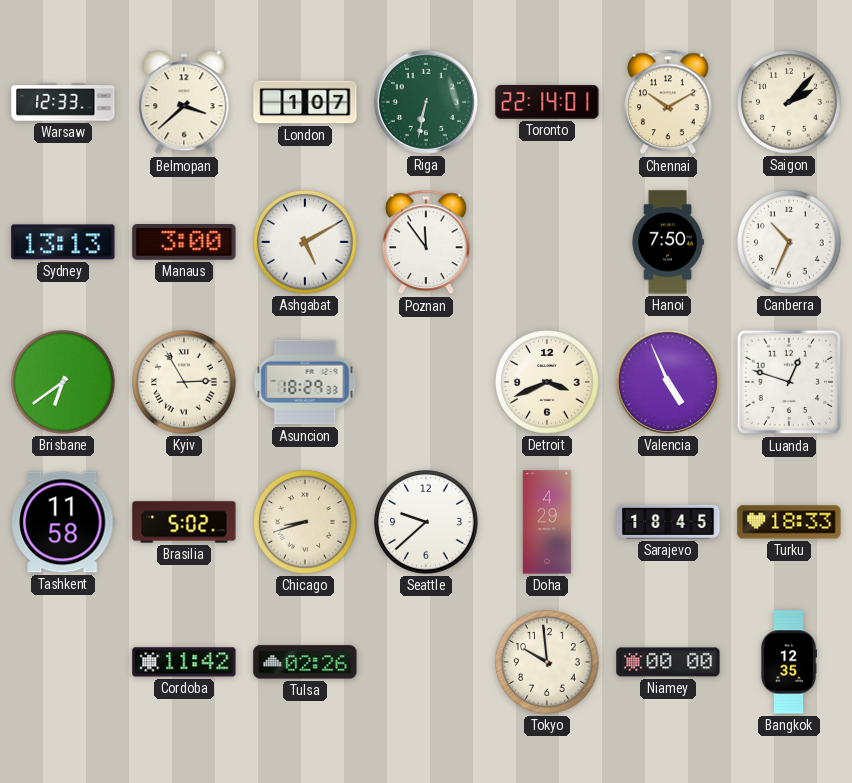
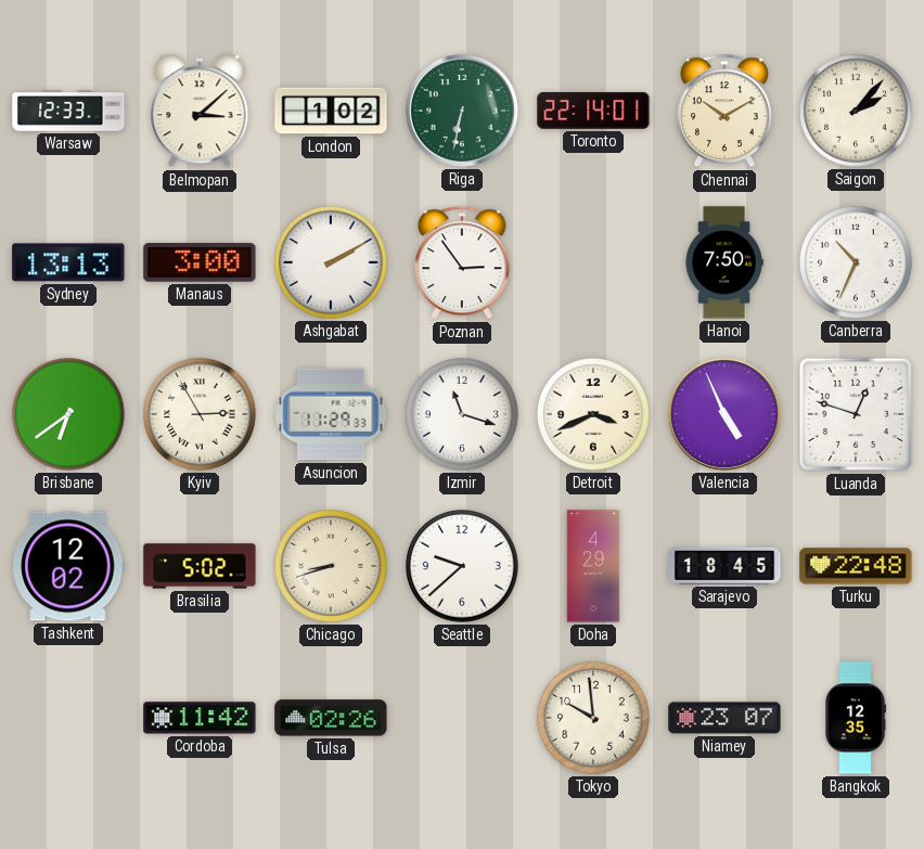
Belmopan: 3:38 -> 3:08 (200, 112)
London: 1:07 -> 1:02 (331, 111)
Ashgabat: 5:10 -> 2:10 (332, 263)
Poznan: 11:54 -> 2:54 (463, 262)
Asuncion: 18:29 -> 11:29 (331, 414)
Izmir: none -> 11:18 (463, 415)
Tashkent: 11:58 -> 12:02 (68, 566)
Turku: 18:33 -> 22:48 (856, 566)
Niamey: 00:00 -> 23:07 (724, 718)
